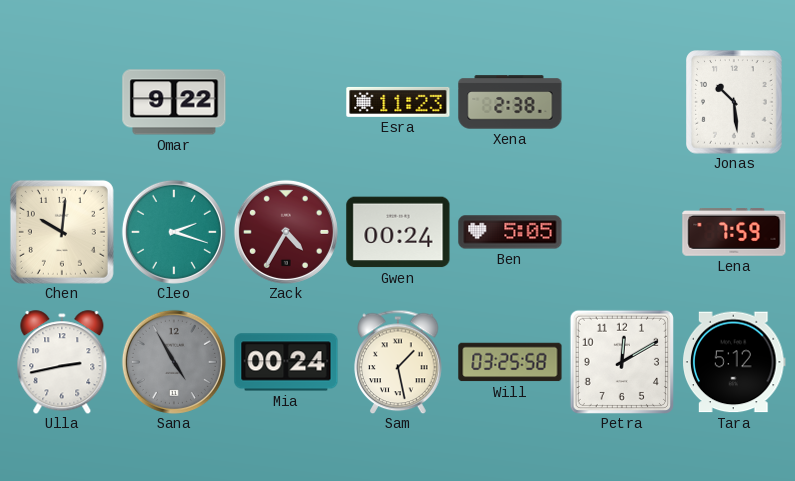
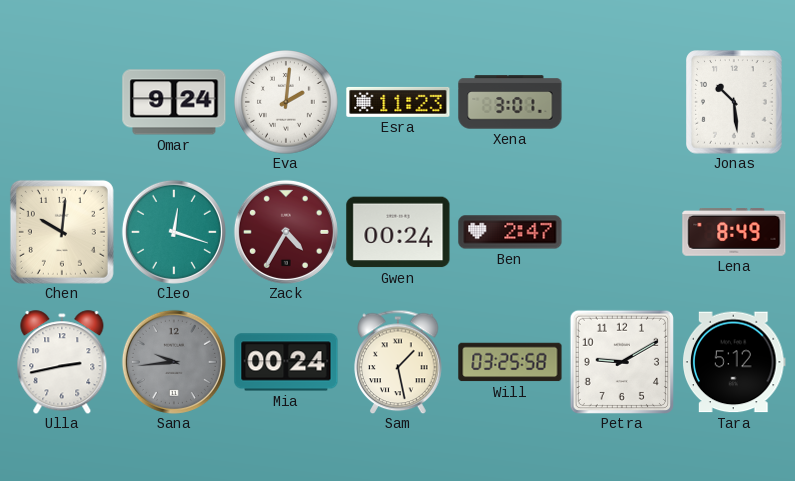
Omar: 9:22 -> 9:24 (174, 102)
Eva: none -> 2:01 (286, 102)
Xena: 2:38 -> 3:01 (510, 102)
Cleo: 2:18 -> 12:18 (174, 232)
Ben: 5:05 -> 2:47 (510, 232)
Lena: 7:59 -> 8:49 (734, 233)
Sana: 4:55 -> 9:44 (174, 362)
Petra: 12:10 -> 9:10 (621, 361)
